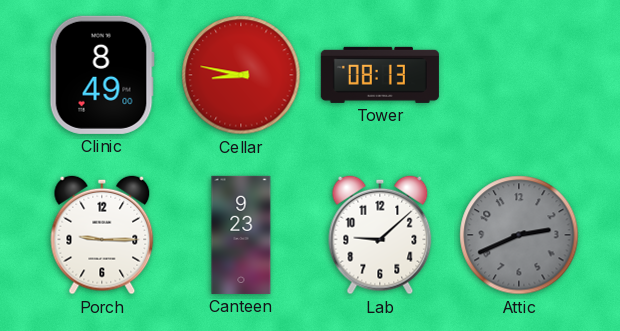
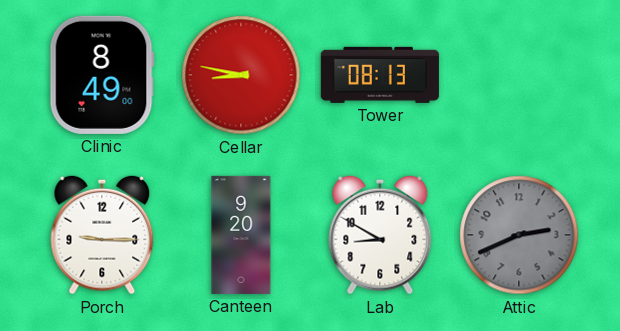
Canteen: 9:23 -> 9:20 (241, 235)
Lab: 9:08 -> 8:50 (380, 235)
